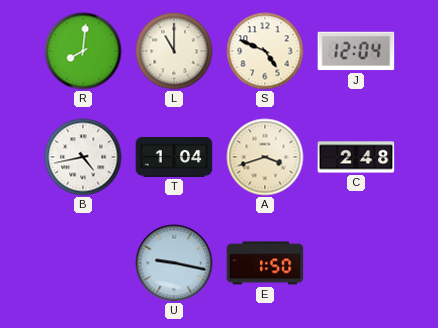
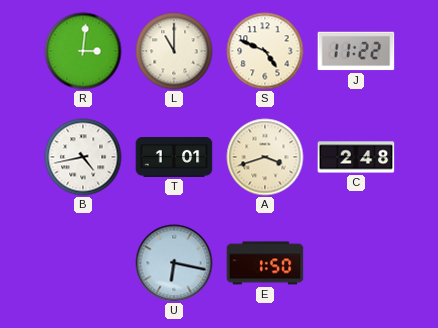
R: 8:01 -> 3:01 (83, 51)
J: 12:04 -> 11:22 (356, 51)
T: 1:04 -> 1:01 (174, 158)
U: 9:17 -> 6:17 (174, 263)
